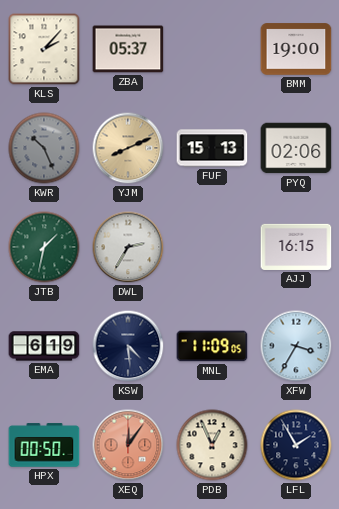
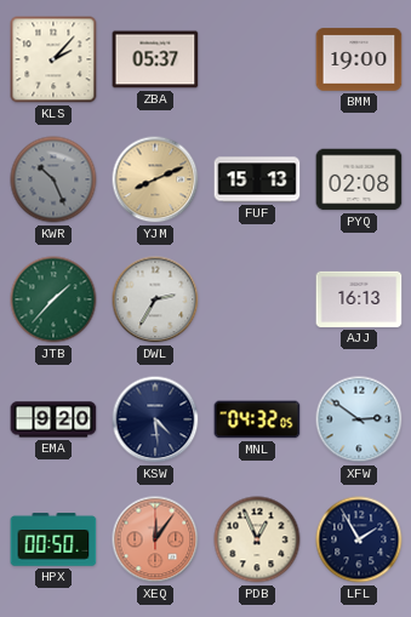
PYQ: 02:06 -> 02:08 (359, 179)
JTB: 1:32 -> 1:37 (53, 299)
AJJ: 16:15 -> 16:13 (359, 299)
EMA: 6:19 -> 9:20 (53, 419)
MNL: 11:09 -> 04:32 (257, 419)
XFW: 3:35 -> 2:51 (359, 419)
